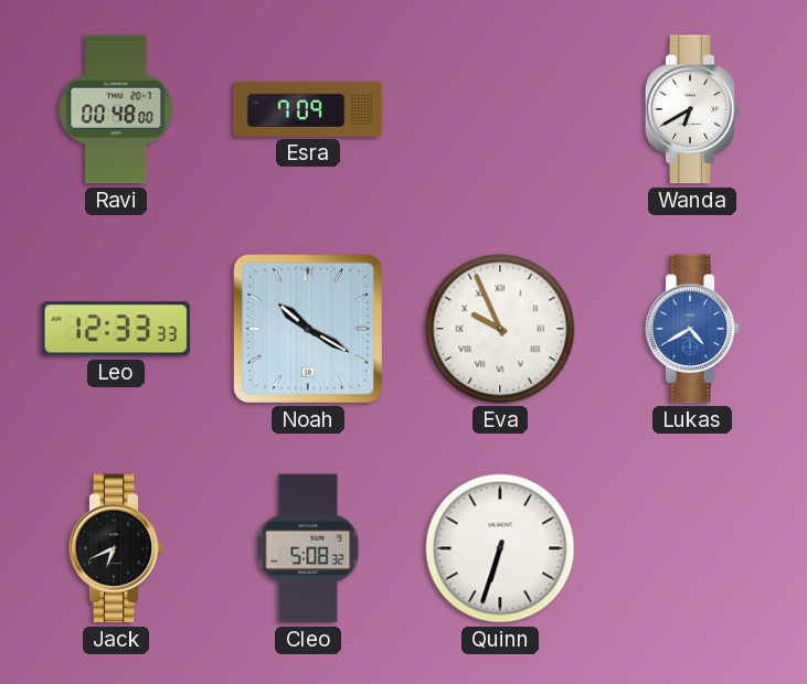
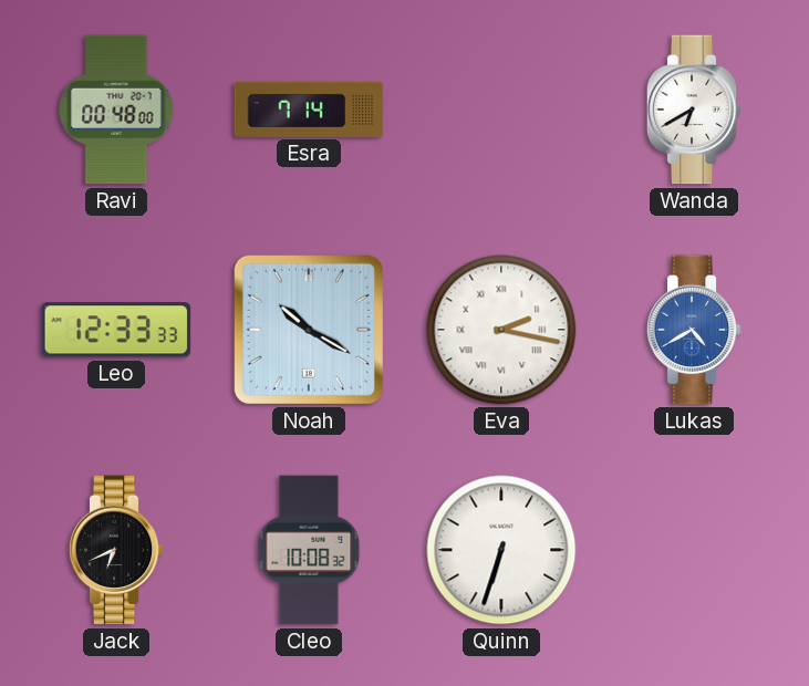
Esra: 7:09 -> 7:14 (309, 110)
Eva: 9:56 -> 2:17 (501, 330)
Cleo: 5:08 -> 10:08 (309, 550)
